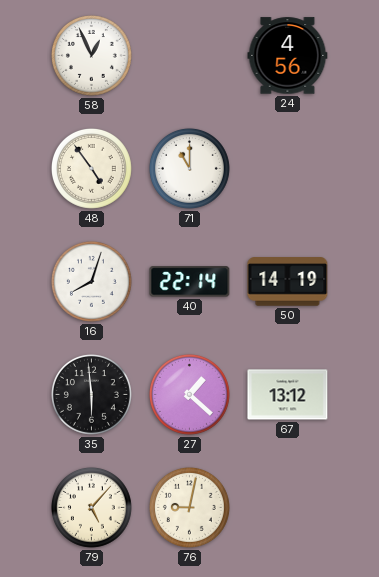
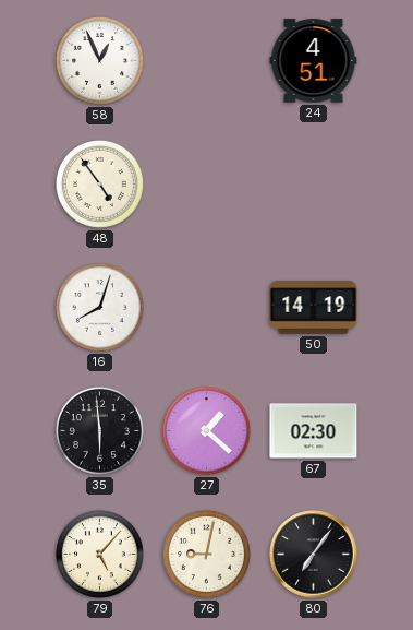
24: 4:56 -> 4:51 (314, 61)
71: 11:00 -> none (189, 168)
40: 22:14 -> none (190, 282)
67: 13:12 -> 02:30 (314, 431)
80: none -> 7:06 (314, 555)
